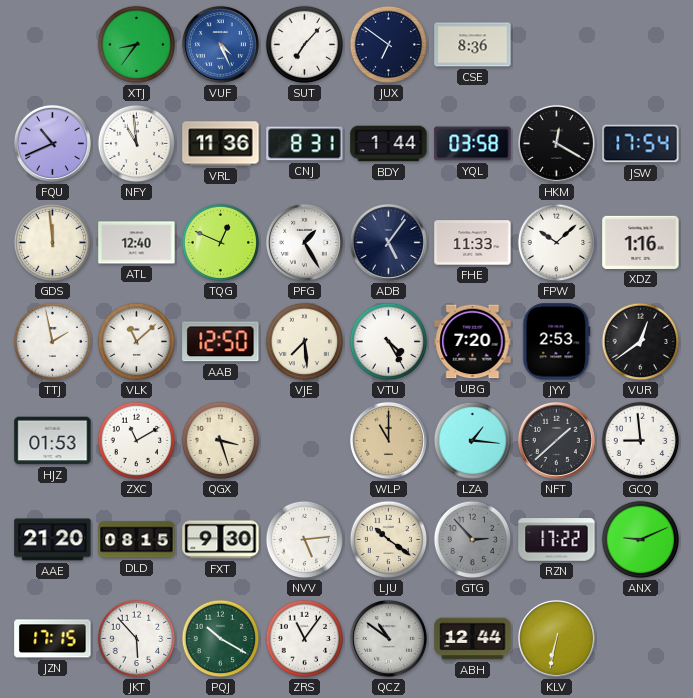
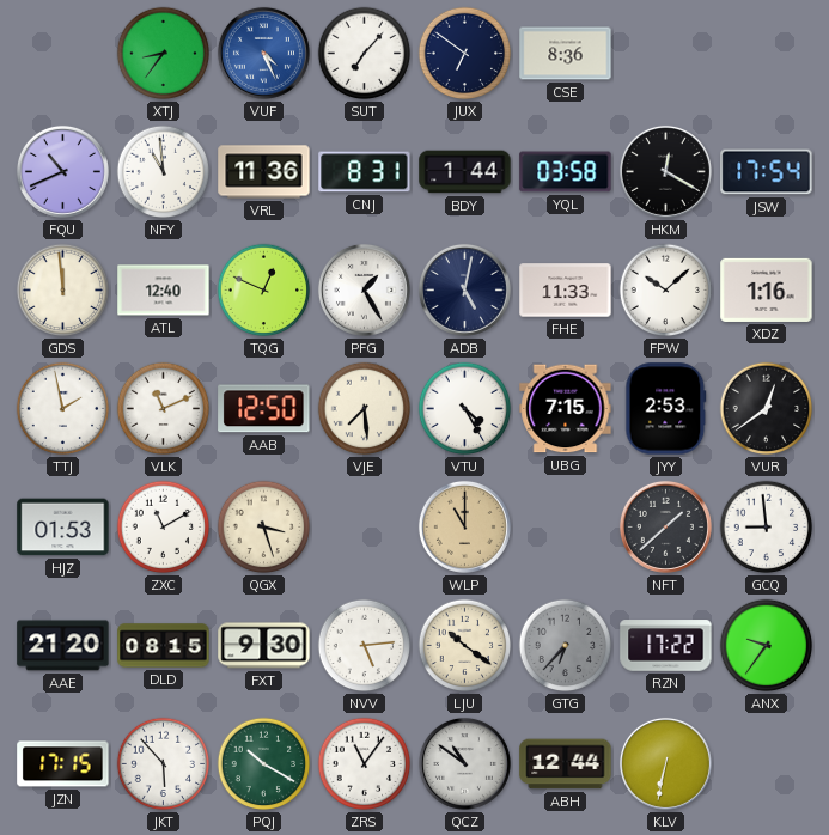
ADB: 5:06 -> 5:02 (464, 289)
VLK: 11:08 -> 11:11 (164, 409)
UBG: 7:20 -> 7:15 (566, 409)
LZA: 1:16 -> none (473, 441)
GTG: 2:53 -> 6:37 (566, 646)
ANX: 9:11 -> 9:36 (767, 646)
